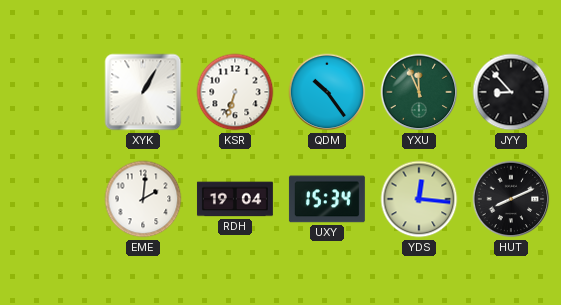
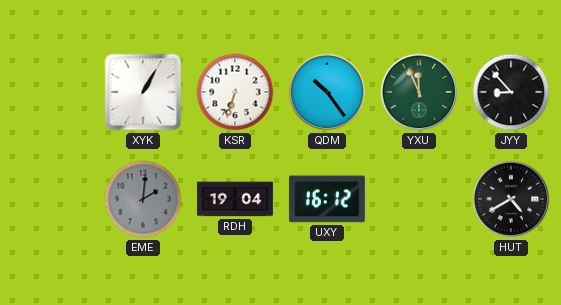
EME dial: white -> grey (143, 199)
UXY: 15:34 -> 16:12 (327, 199)
YDS: 12:16 -> none (419, 199)
HUT: 8:11 -> 4:40 (511, 199)
